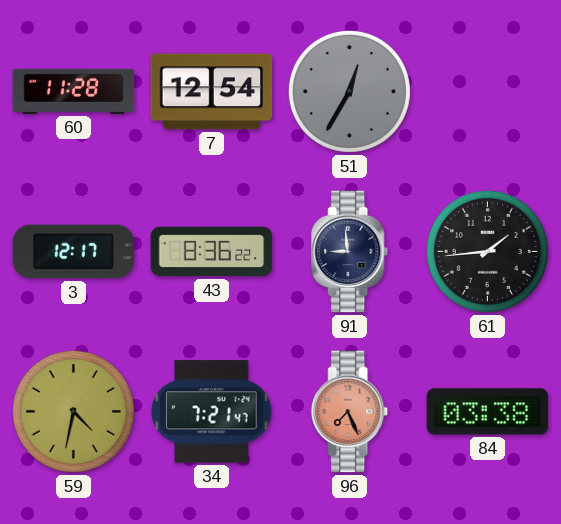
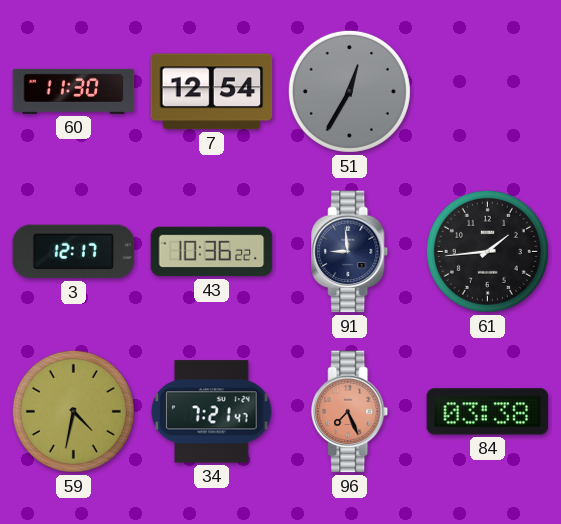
60: 11:28 -> 11:30 (74, 91)
43: 8:36 -> 10:36 (212, 252)
